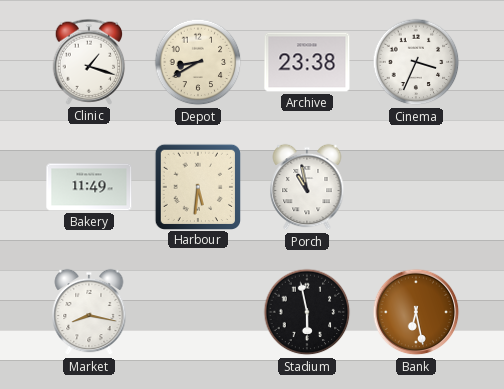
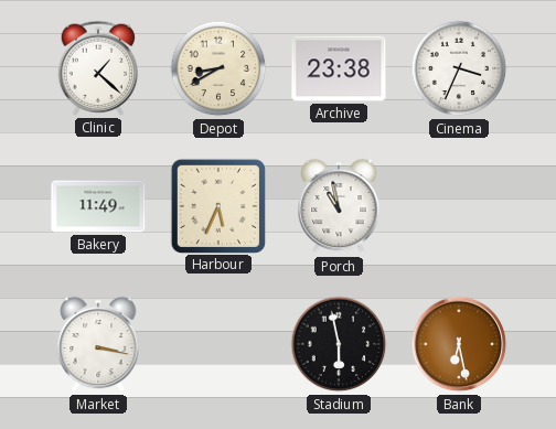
Clinic: 1:18 -> 1:22 (98, 68)
Harbour: 5:31 -> 5:34 (217, 205)
Market: 8:17 -> 3:17 (98, 344)
